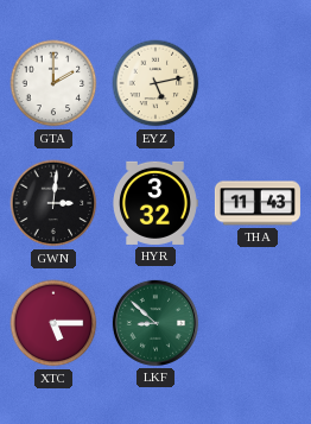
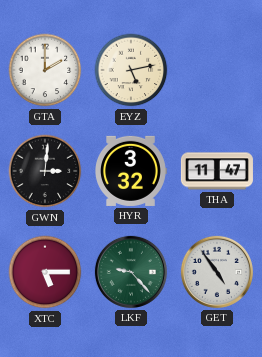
THA: 11:43 -> 11:47 (217, 171)
LKF: 8:52 -> 9:23 (131, 272)
GET: none -> 4:54 (217, 272)
